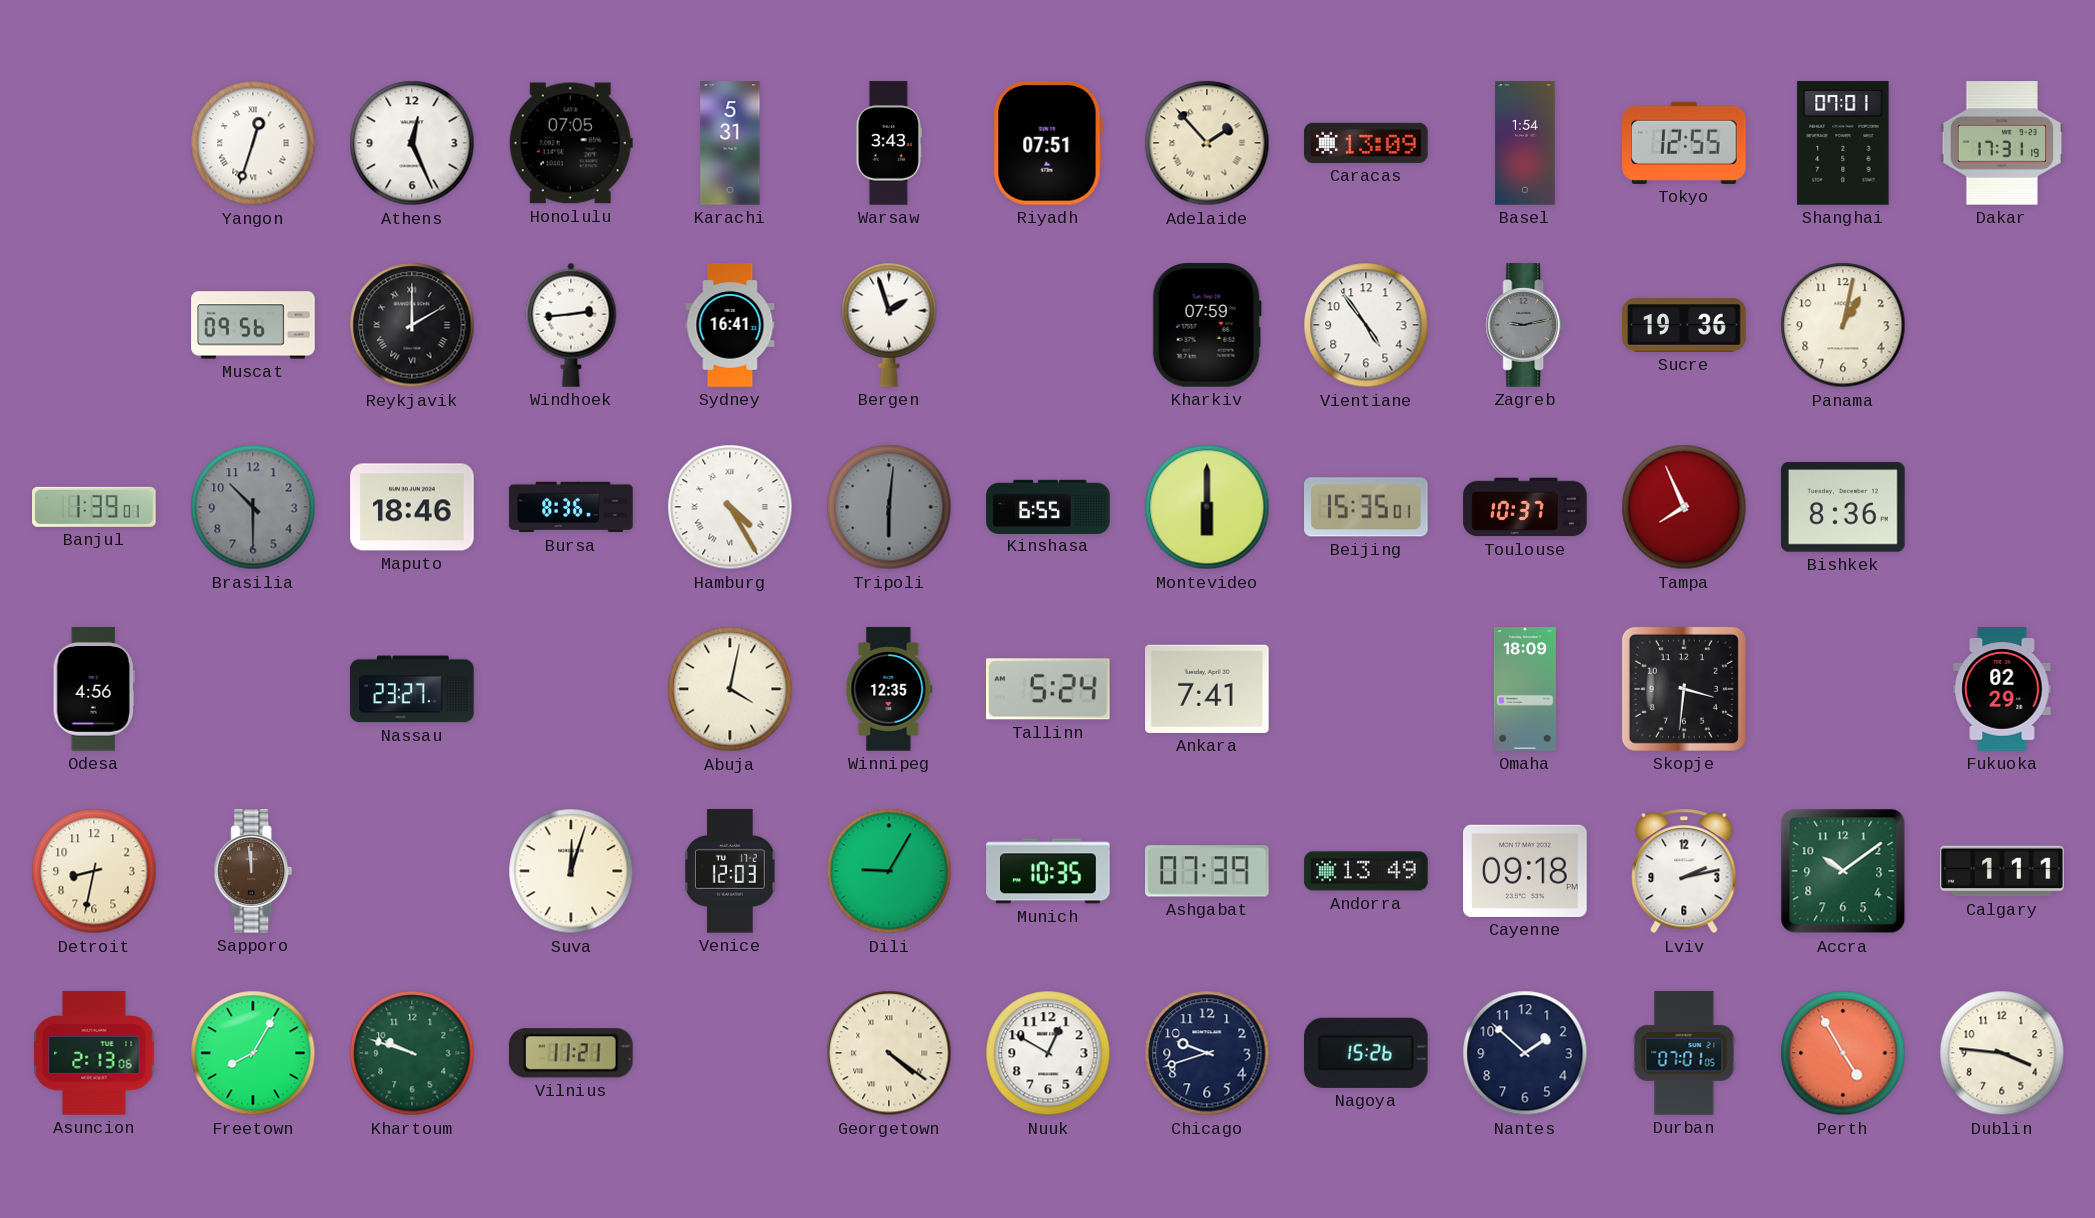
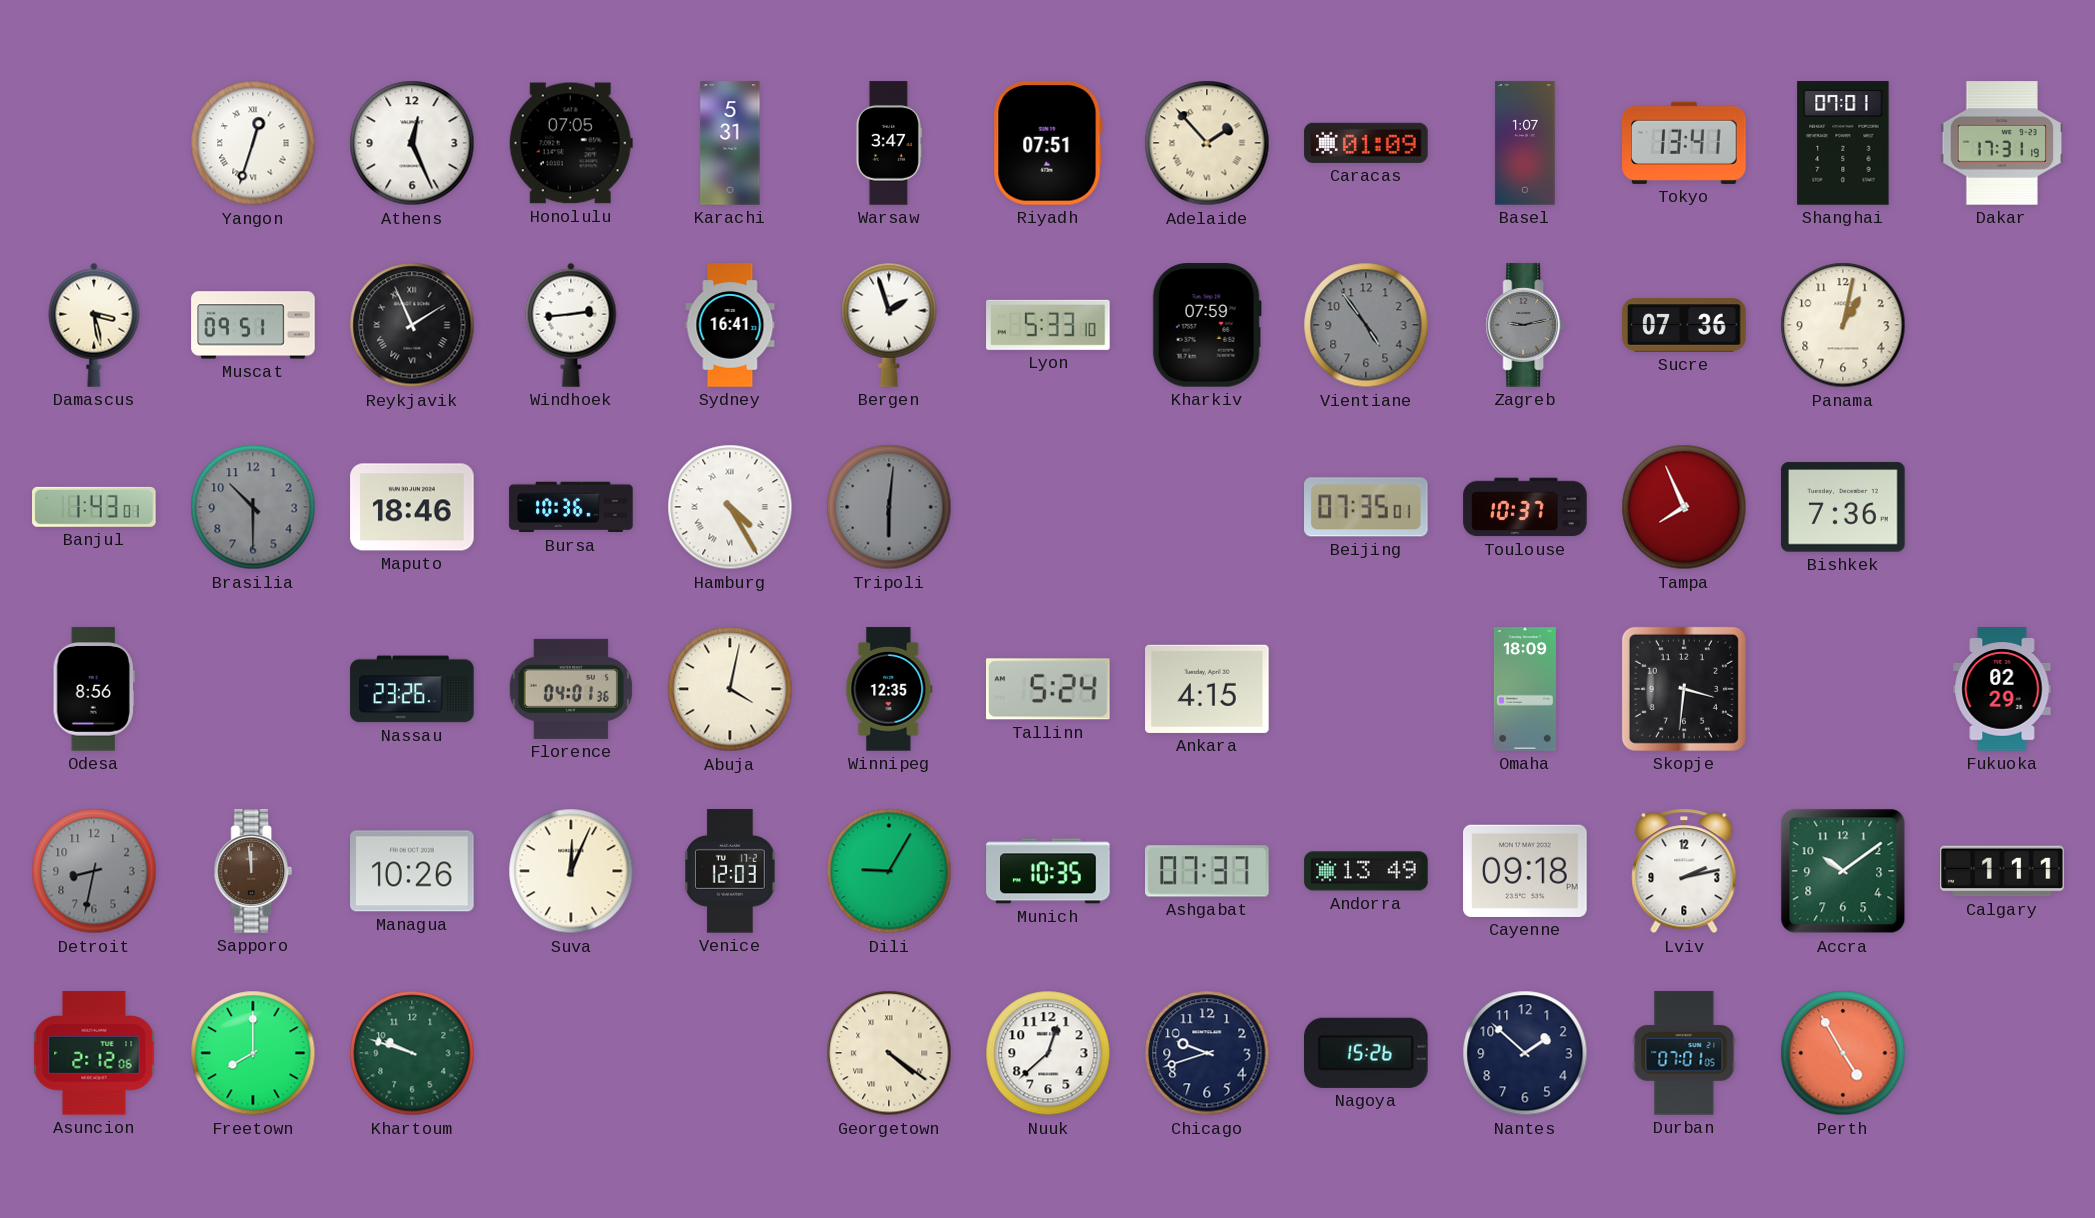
Warsaw: 3:43 -> 3:47 (889, 143)
Caracas: 13:09 -> 01:09 (1366, 143)
Basel: 1:54 -> 1:07 (1525, 143)
Tokyo: 12:55 -> 13:41 (1684, 143)
Damascus: none -> 3:28 (94, 325)
Muscat: 09:56 -> 09:51 (253, 325)
Reykjavik: 2:00 -> 1:56 (412, 325)
Lyon: none -> 5:33 (1048, 325)
Vientiane dial: white -> grey (1366, 325)
Sucre: 19:36 -> 07:36 (1684, 325)
Banjul: 1:39 -> 1:43 (94, 507)
Bursa: 8:36 -> 10:36 (571, 507)
Kinshasa: 6:55 -> none (1048, 506)
Montevideo: 6:00 -> none (1207, 507)
Beijing: 15:35 -> 07:35 (1367, 507)
Bishkek: 8:36 -> 7:36 (1843, 507)
Odesa: 4:56 -> 8:56 (94, 689)
Nassau: 23:27 -> 23:26 (412, 689)
Florence: none -> 04:01 (571, 689)
Ankara: 7:41 -> 4:15 (1207, 689)
Detroit dial: cream -> grey (94, 871)
Managua: none -> 10:26 (412, 871)
Suva: 12:03 -> 12:04 (571, 871)
Ashgabat: 07:39 -> 07:37 (1207, 871)
Asuncion: 2:13 -> 2:12 (94, 1053)
Freetown: 8:05 -> 8:00 (253, 1053)
Vilnius: 11:21 -> none (572, 1053)
Nuuk: 12:50 -> 12:38 (1048, 1053)
Dublin: 3:46 -> none (2002, 1053)
